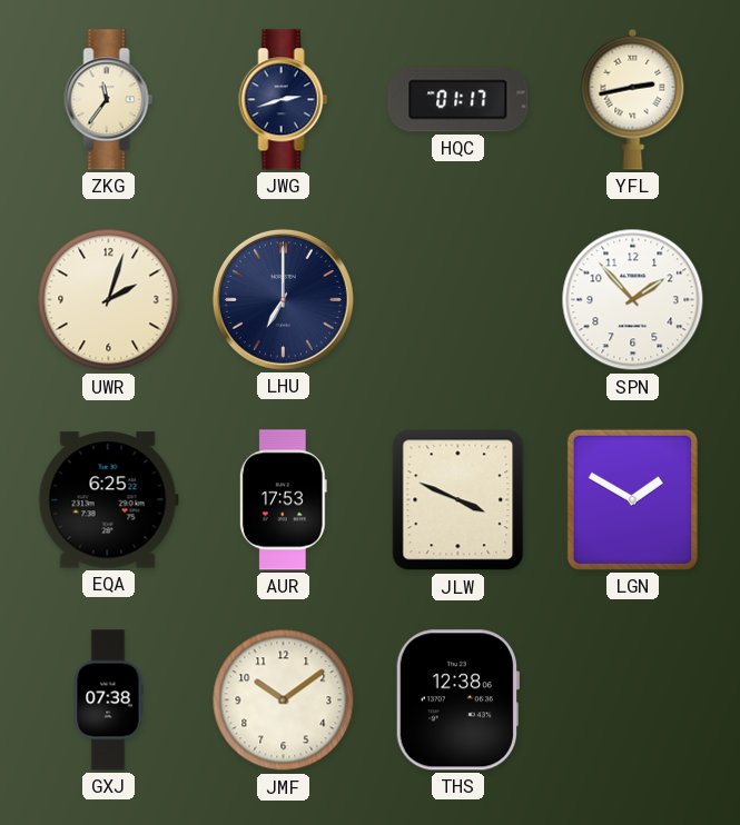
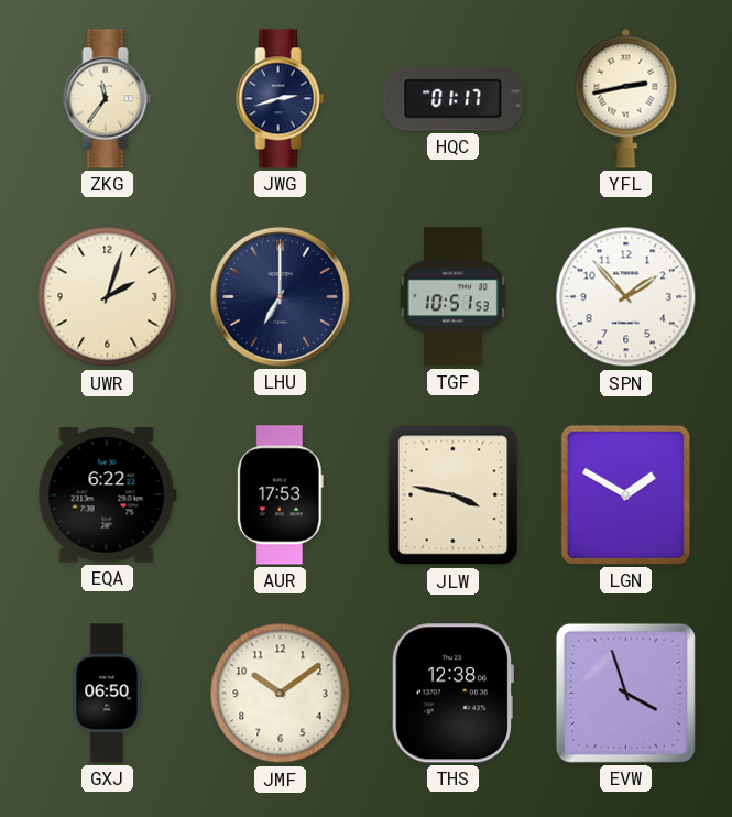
TGF: none -> 10:51 (452, 297)
EQA: 6:25 -> 6:22 (107, 495)
JLW: 3:49 -> 3:47 (454, 495)
GXJ: 07:38 -> 06:50 (107, 694)
EVW: none -> 3:57 (625, 693)
